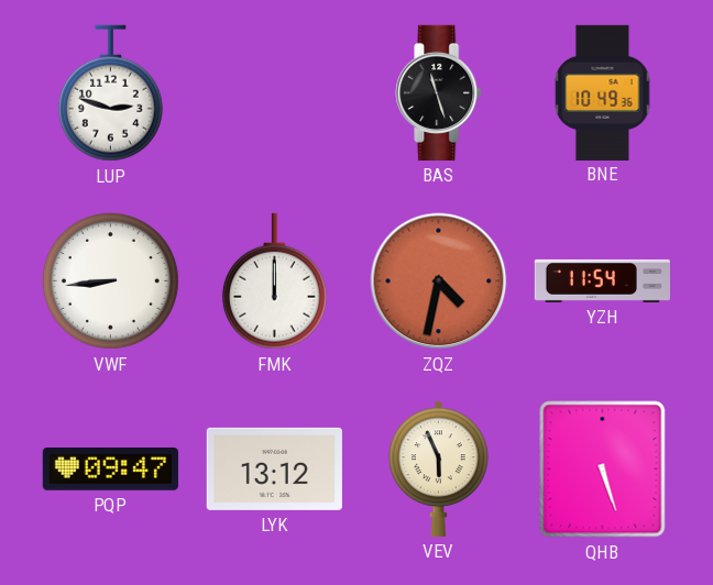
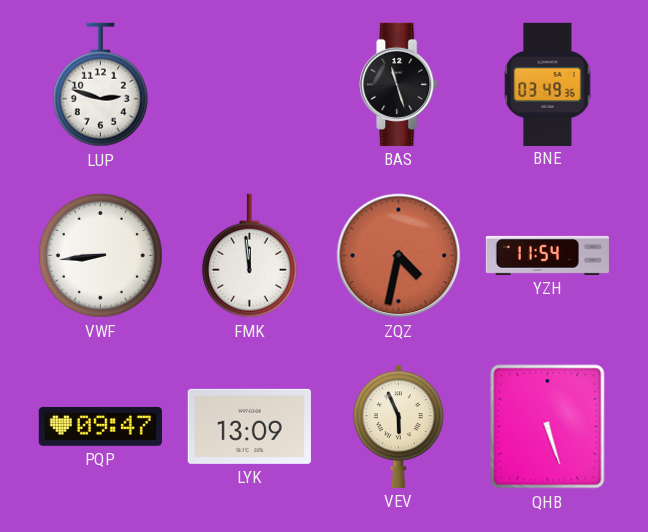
BNE: 10:49 -> 03:49 (548, 84)
FMK: 12:00 -> 11:59 (249, 256)
LYK: 13:12 -> 13:09 (249, 426)
